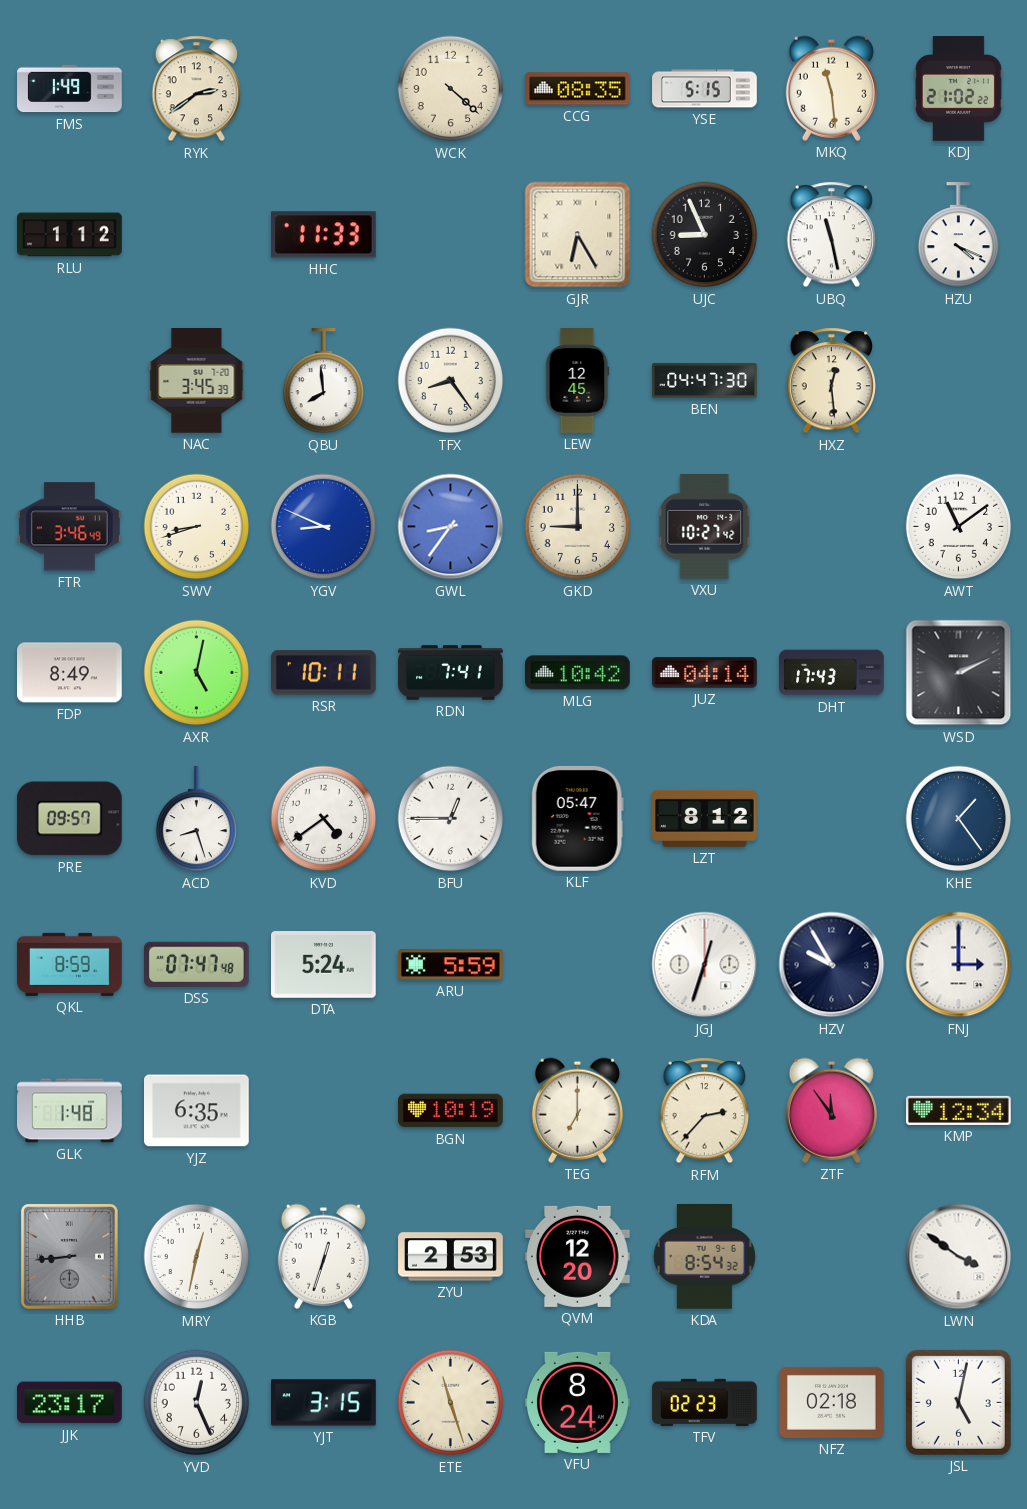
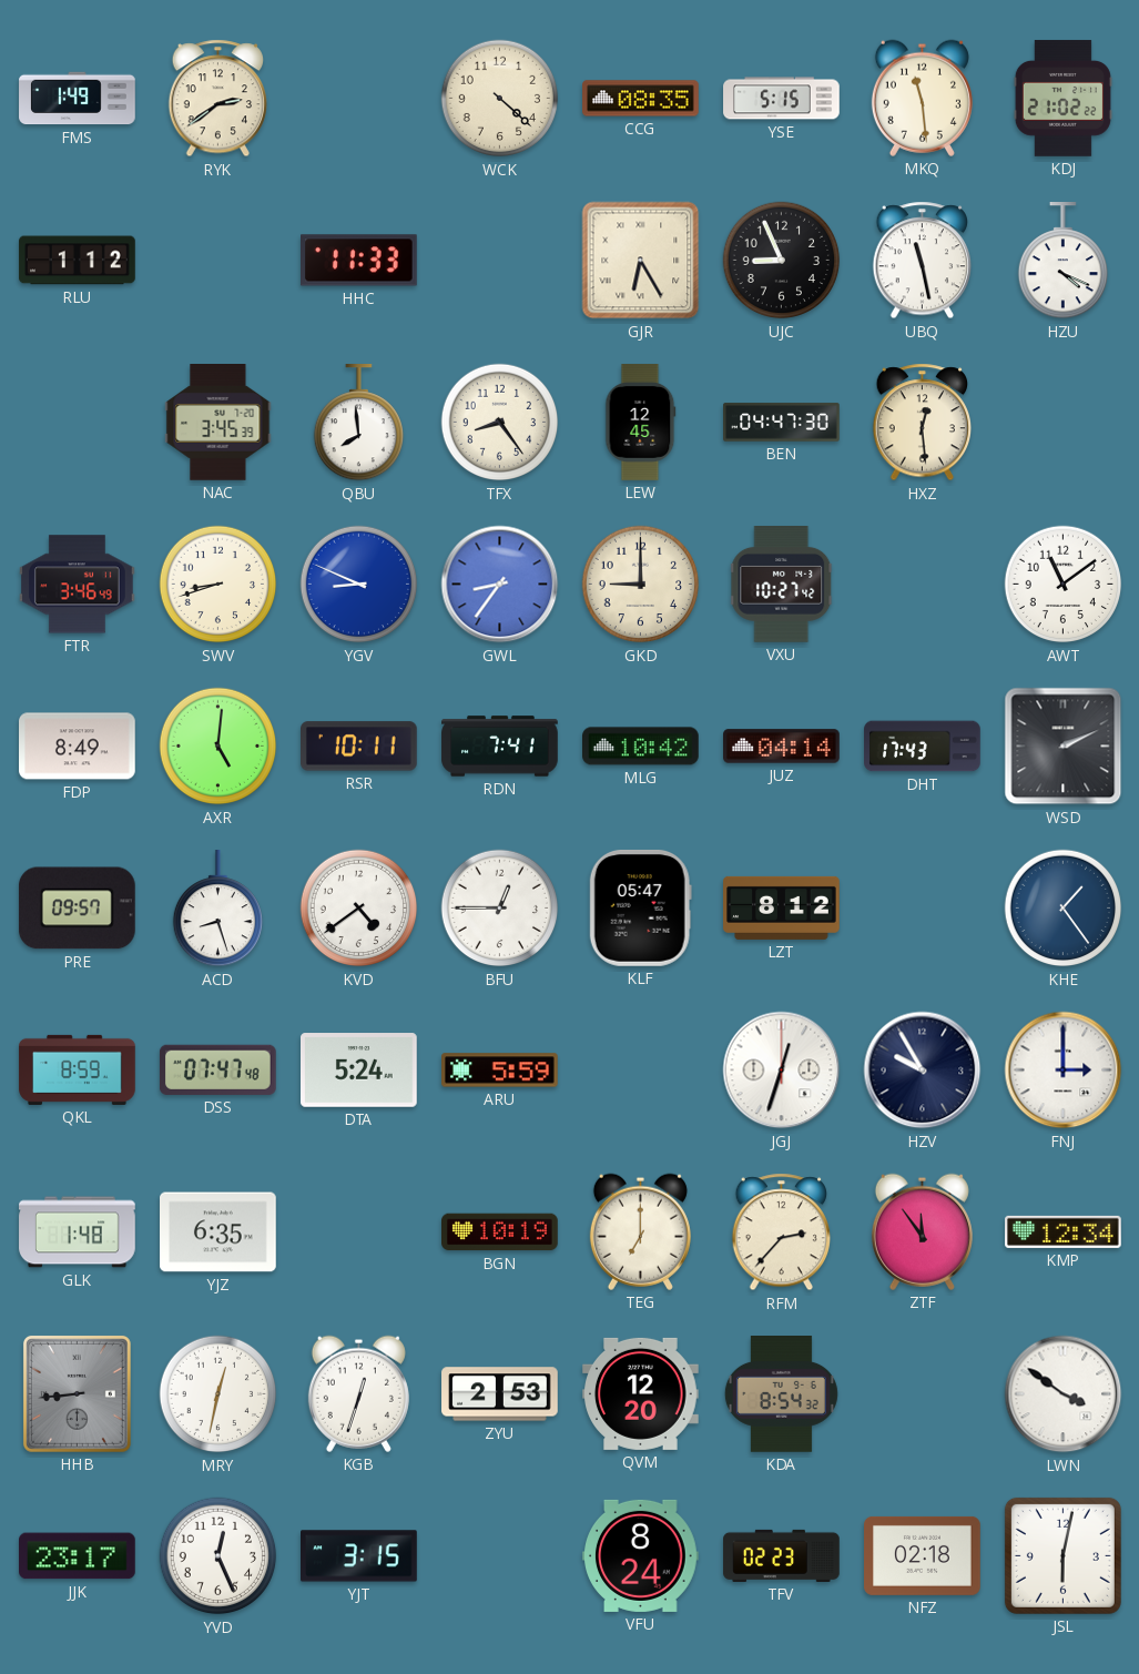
AXR: 5:02 -> 5:01 (218, 747)
ETE: 11:27 -> none (451, 1403)
JSL: 5:02 -> 6:02 (1062, 1555)
